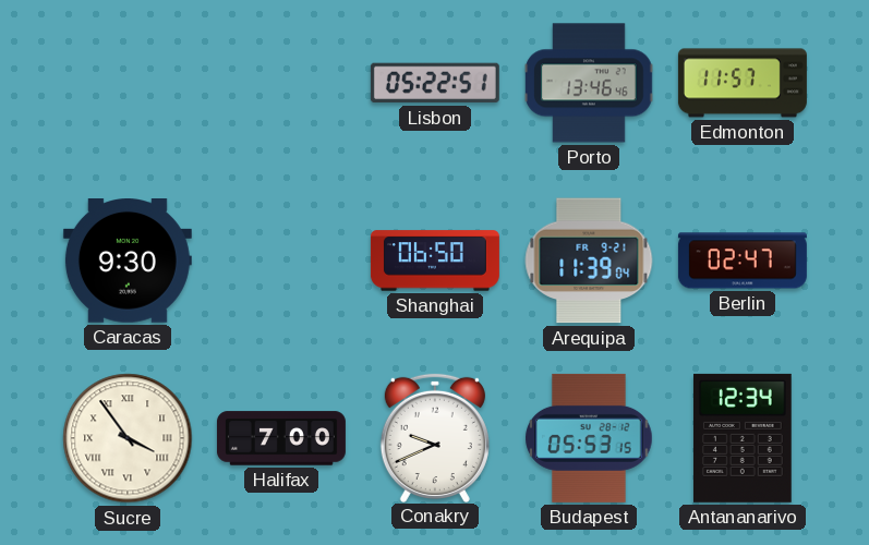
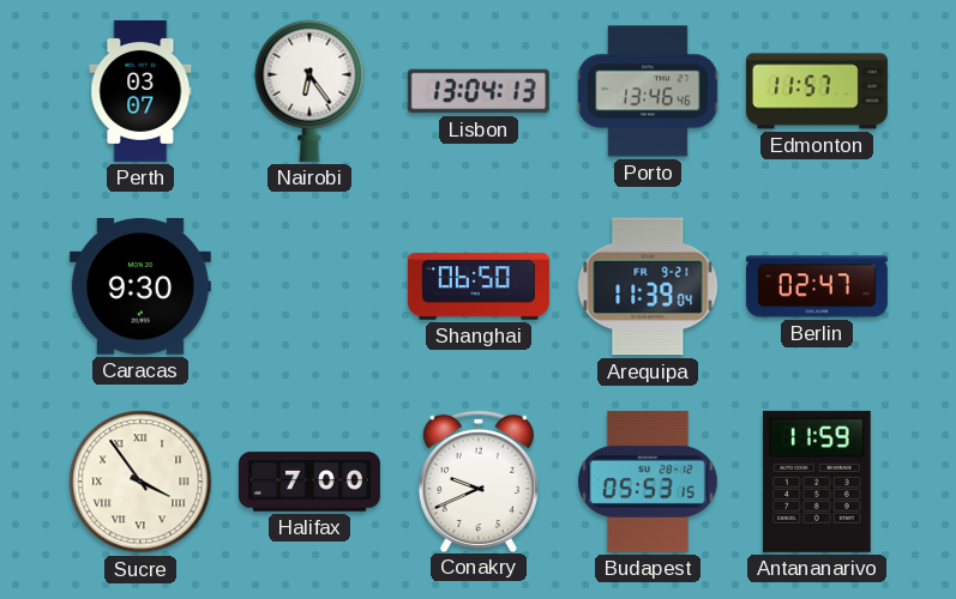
Perth: none -> 03:07 (140, 91)
Nairobi: none -> 6:24 (309, 91)
Lisbon: 05:22 -> 13:04 (479, 91)
Antananarivo: 12:34 -> 11:59 (817, 482)
